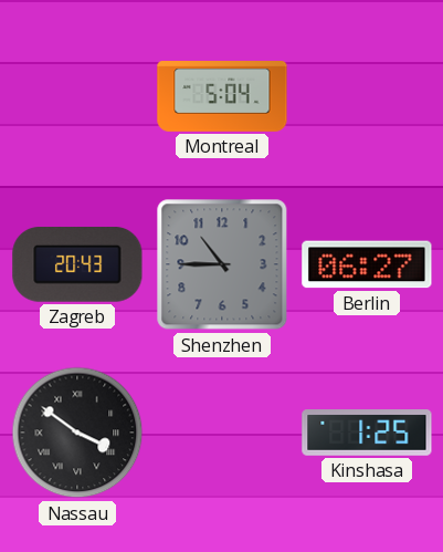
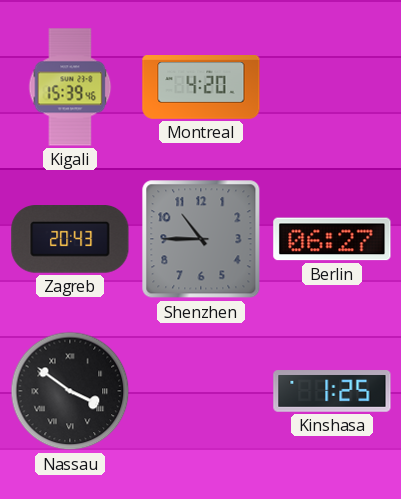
Kigali: none -> 15:39 (70, 87)
Montreal: 5:04 -> 4:20 (201, 88)
